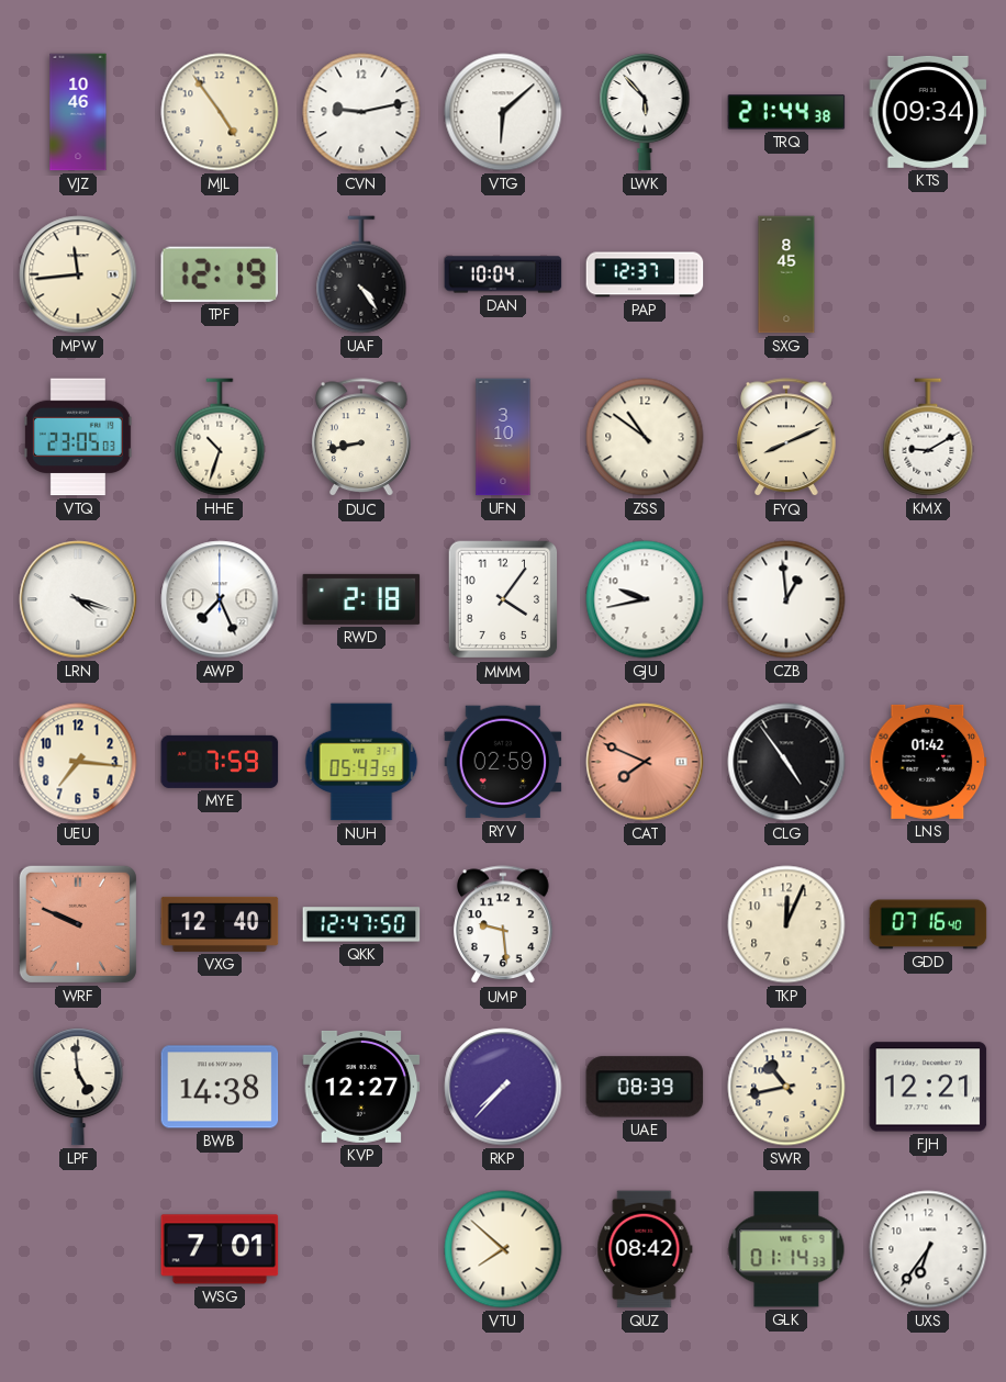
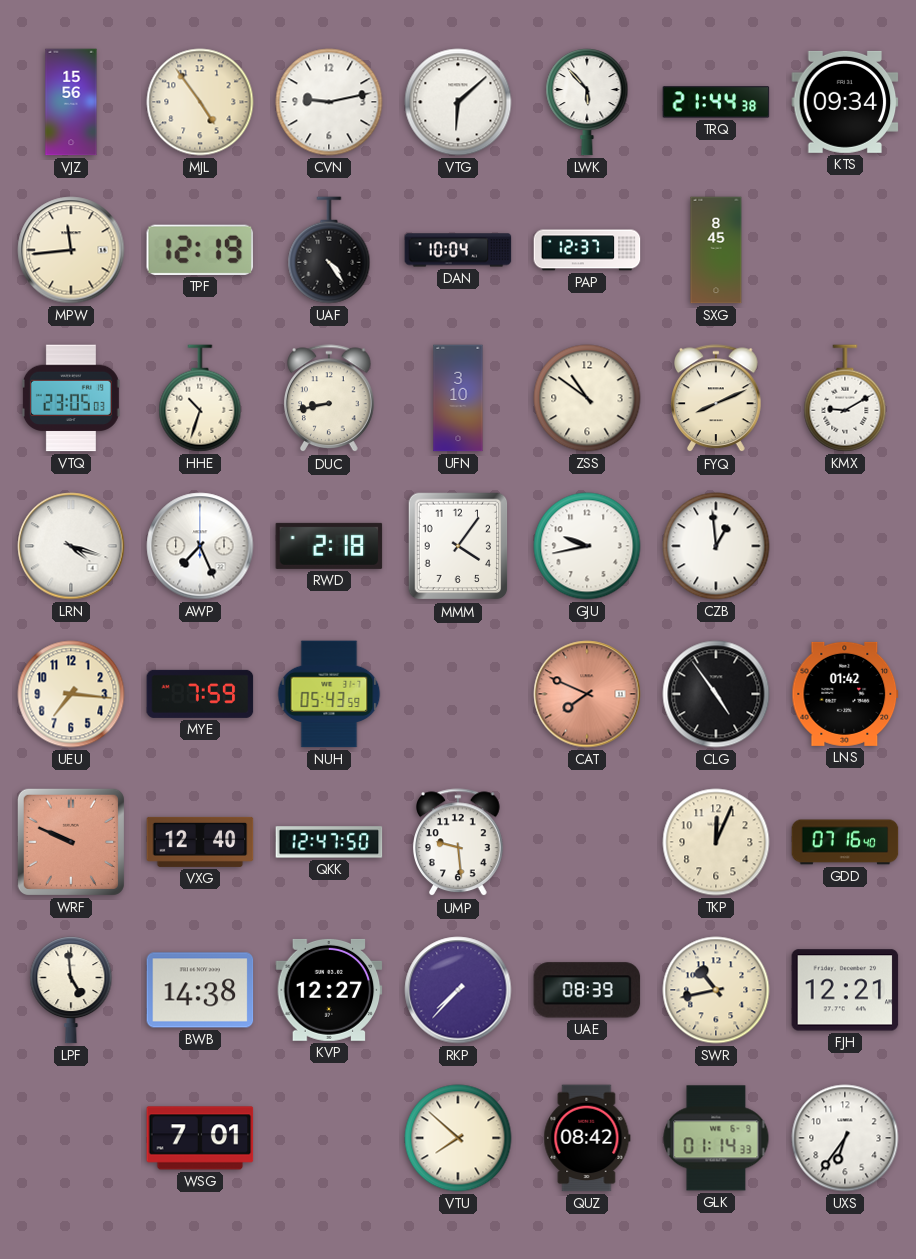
VJZ: 10:46 -> 15:56 (71, 102)
RYV: 02:59 -> none (503, 762)
